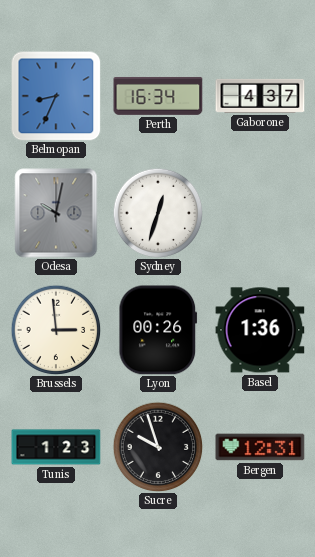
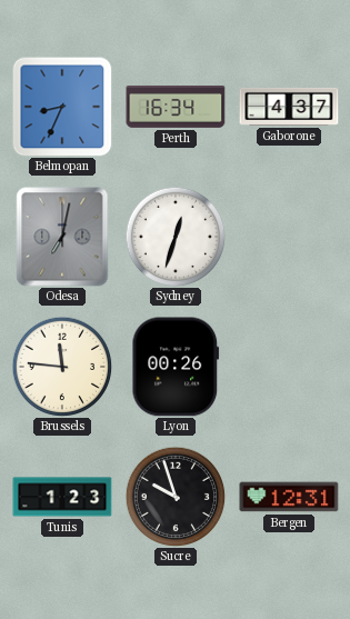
Odesa: 10:02 -> 7:02 (62, 237)
Brussels: 2:59 -> 11:46 (62, 367)
Basel: 1:36 -> none (260, 330)
